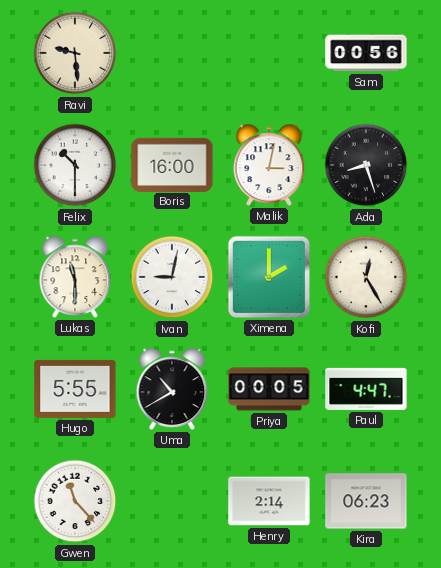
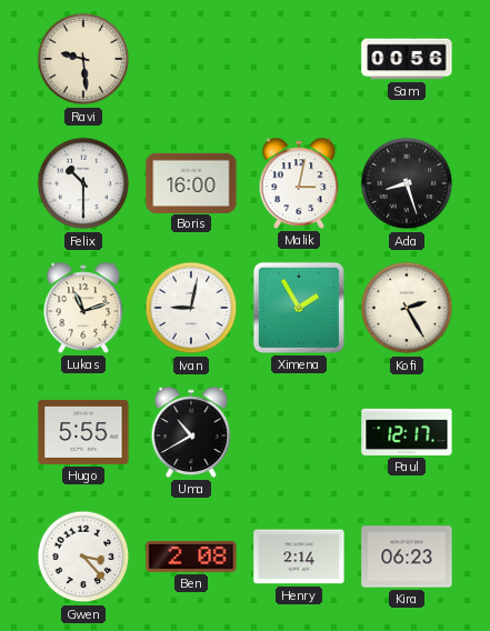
Lukas: 11:30 -> 11:12 (83, 308)
Ximena: 2:00 -> 1:55 (299, 308)
Kofi: 12:25 -> 2:25 (407, 308)
Priya: 00:05 -> none (269, 389)
Paul: 4:47 -> 12:17 (407, 432)
Gwen: 11:23 -> 3:23 (83, 557)
Ben: none -> 2:08 (191, 557)
